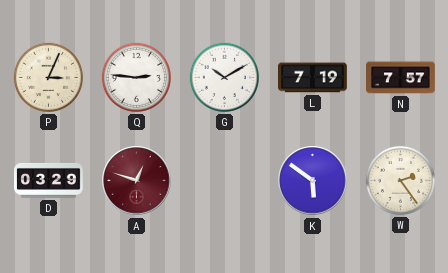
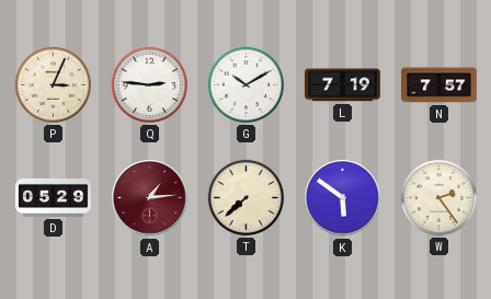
D: 03:29 -> 05:29 (54, 197)
A: 12:48 -> 1:14 (150, 198)
T: none -> 7:38 (245, 197)
